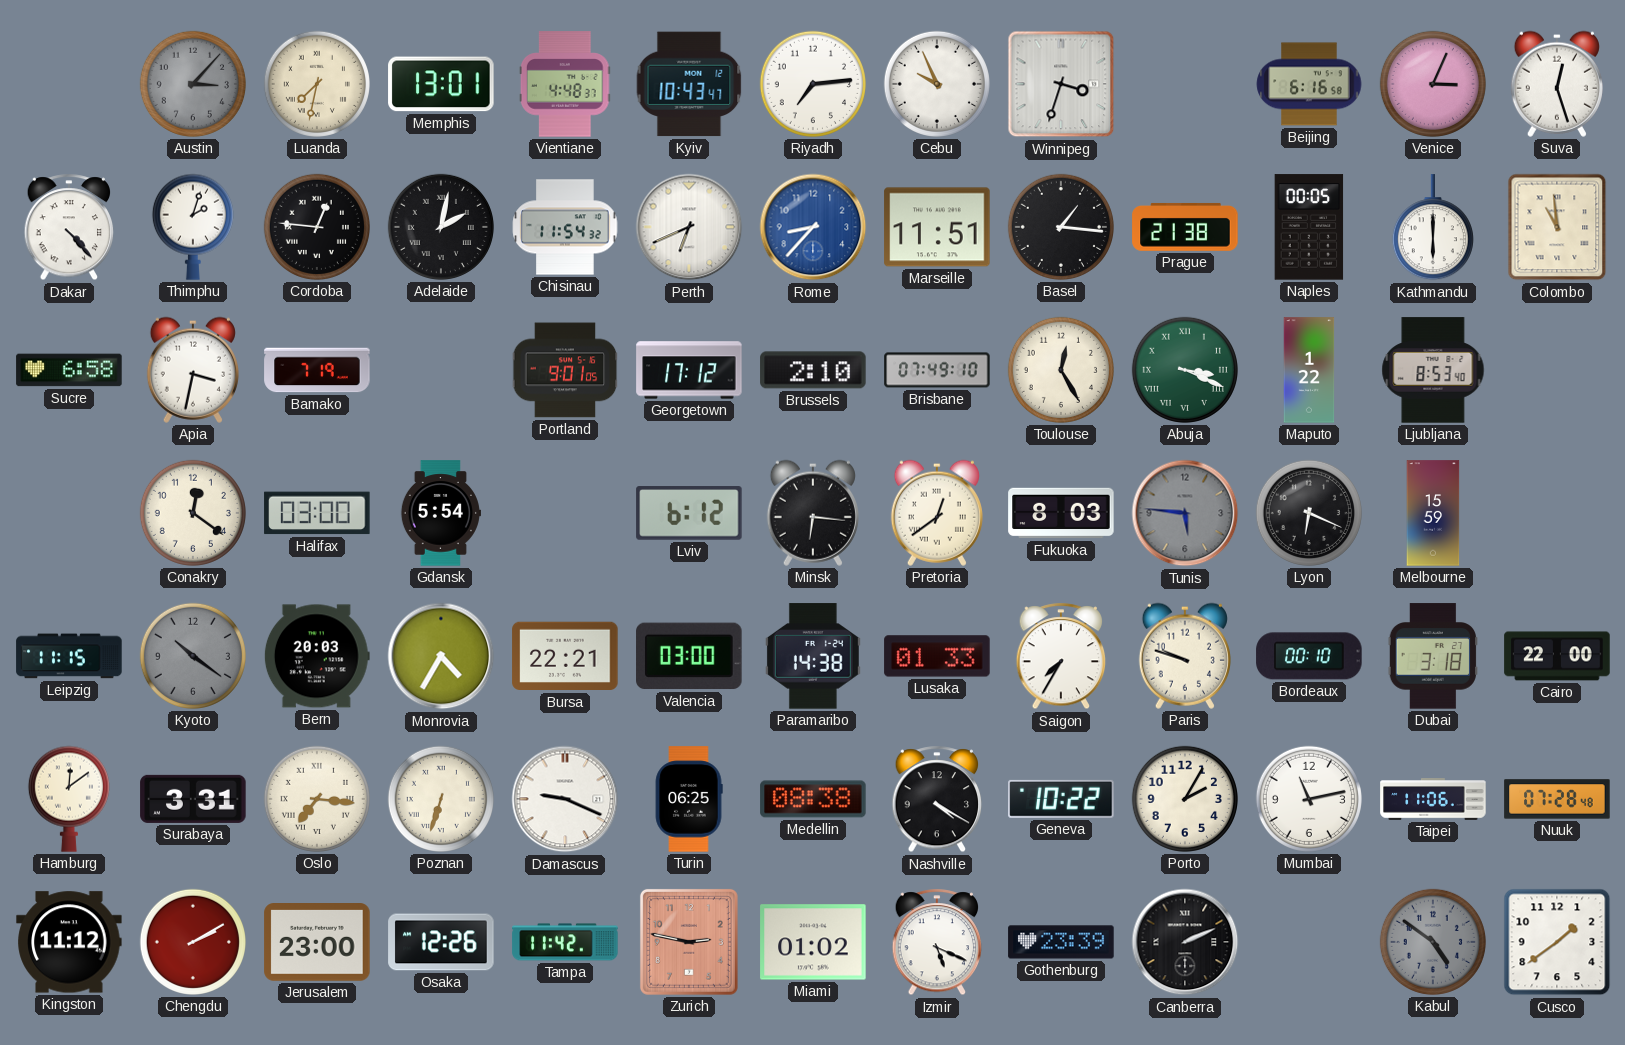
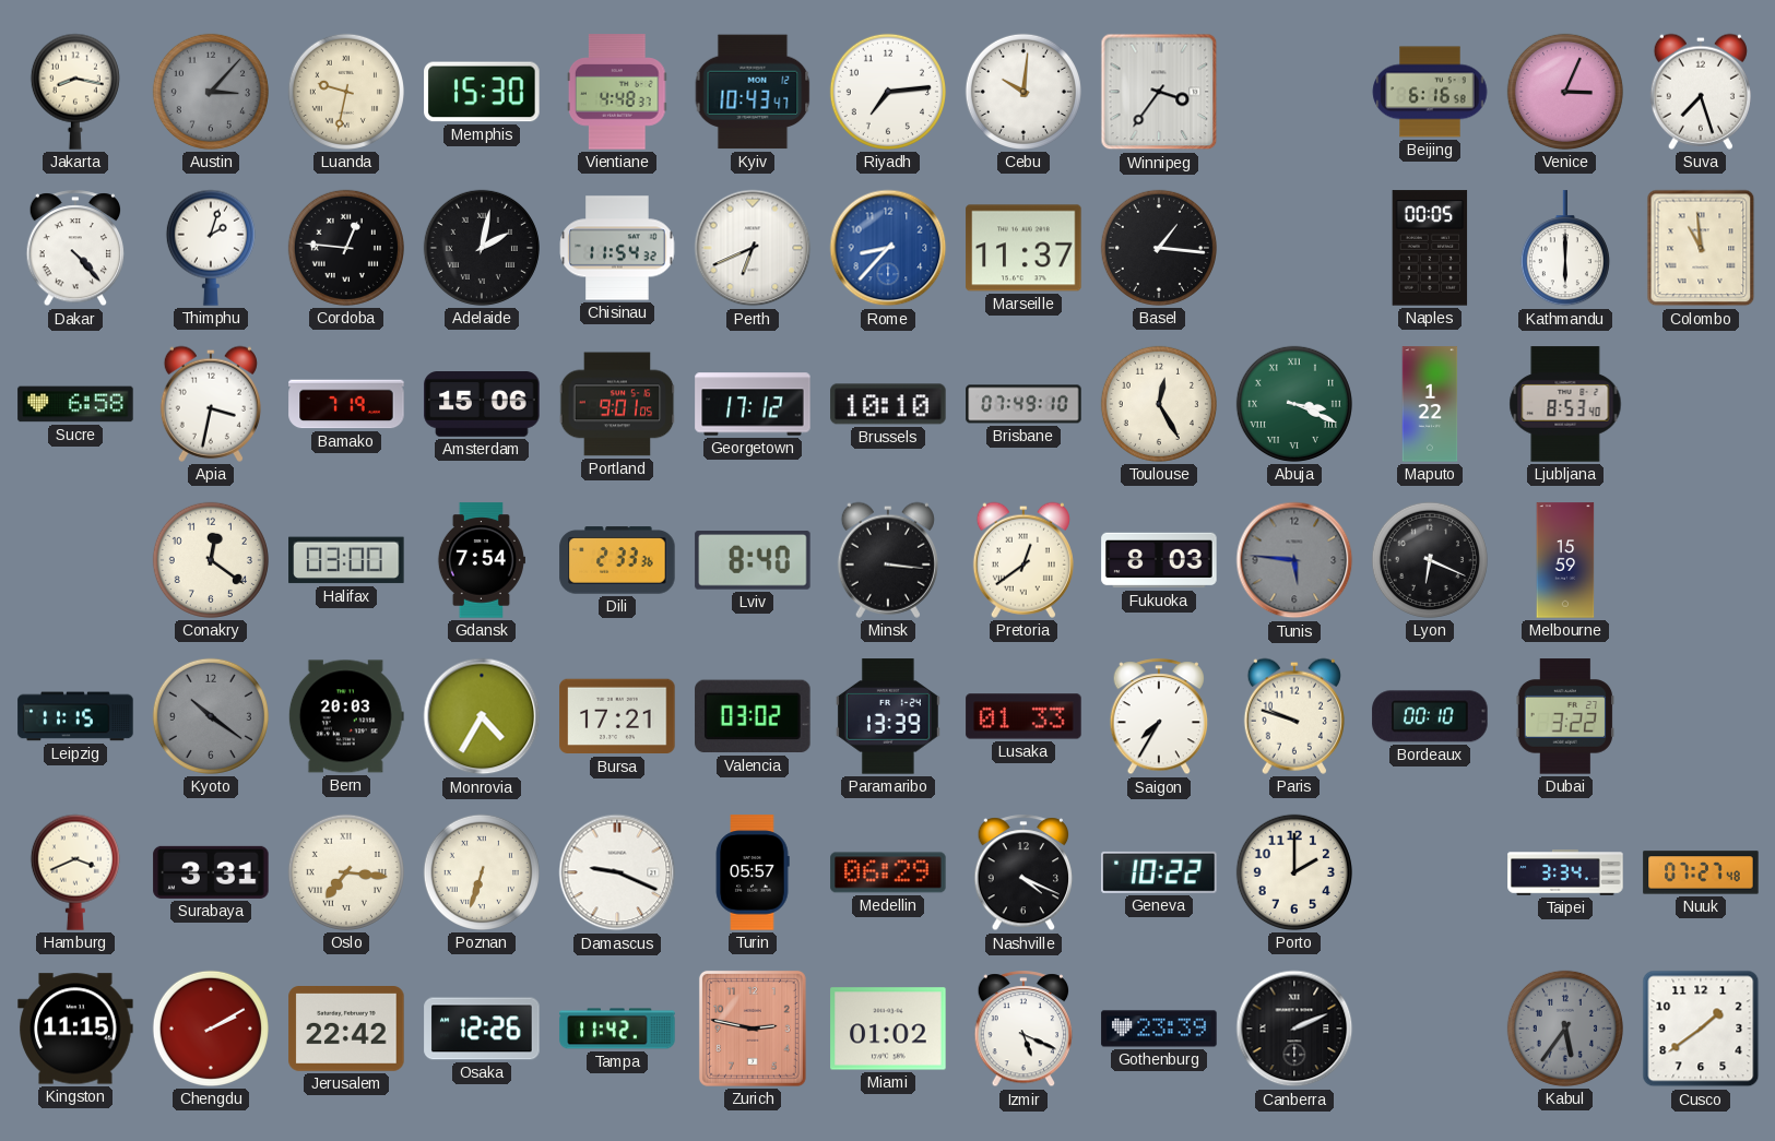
Jakarta: none -> 8:17 (75, 92)
Luanda: 7:32 -> 9:32 (346, 92)
Memphis: 13:01 -> 15:30 (482, 92)
Cebu: 9:56 -> 10:01 (1023, 92)
Winnipeg: 3:33 -> 3:36 (1159, 92)
Suva: 12:27 -> 7:27 (1701, 92)
Marseille: 11:51 -> 11:37 (1023, 248)
Prague: 21:38 -> none (1185, 227)
Amsterdam: none -> 15:06 (482, 405)
Brussels: 2:10 -> 10:10 (888, 404)
Gdansk: 5:54 -> 7:54 (481, 560)
Dili: none -> 2:33 (617, 560)
Lviv: 6:12 -> 8:40 (753, 560)
Minsk: 6:16 -> 3:16 (888, 560)
Bursa: 22:21 -> 17:21 (617, 716)
Valencia: 03:00 -> 03:02 (753, 716)
Paramaribo: 14:38 -> 13:39 (888, 716)
Dubai: 3:18 -> 3:22 (1565, 716)
Cairo: 22:00 -> none (1557, 656)
Hamburg: 12:09 -> 3:41 (75, 872)
Turin: 06:25 -> 05:57 (753, 872)
Medellin: 08:38 -> 06:29 (888, 872)
Nashville: 4:20 -> 4:19 (1023, 873)
Porto: 2:05 -> 2:00 (1294, 872)
Mumbai: 11:13 -> none (1309, 799)
Taipei: 11:06 -> 3:34 (1565, 872)
Nuuk: 07:28 -> 07:27 (1701, 872)
Kingston: 11:12 -> 11:15 (75, 1029)
Jerusalem: 23:00 -> 22:42 (346, 1030)
Kabul: 4:51 -> 5:36 (1565, 1029)
